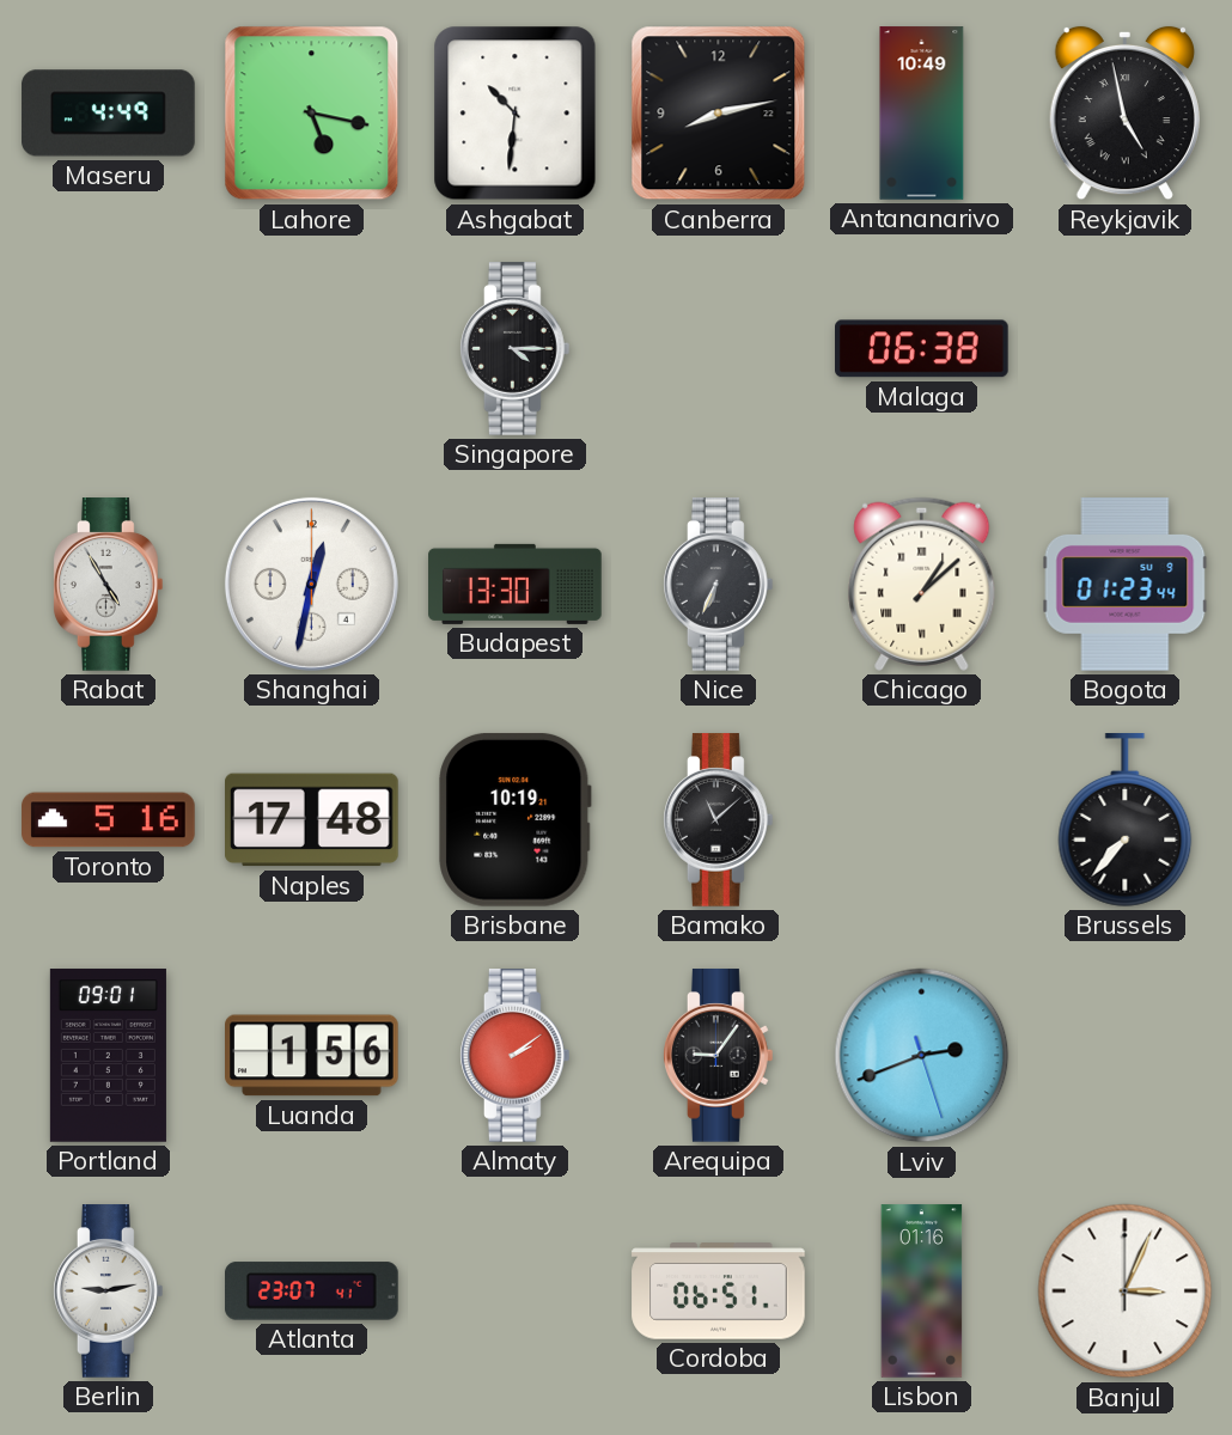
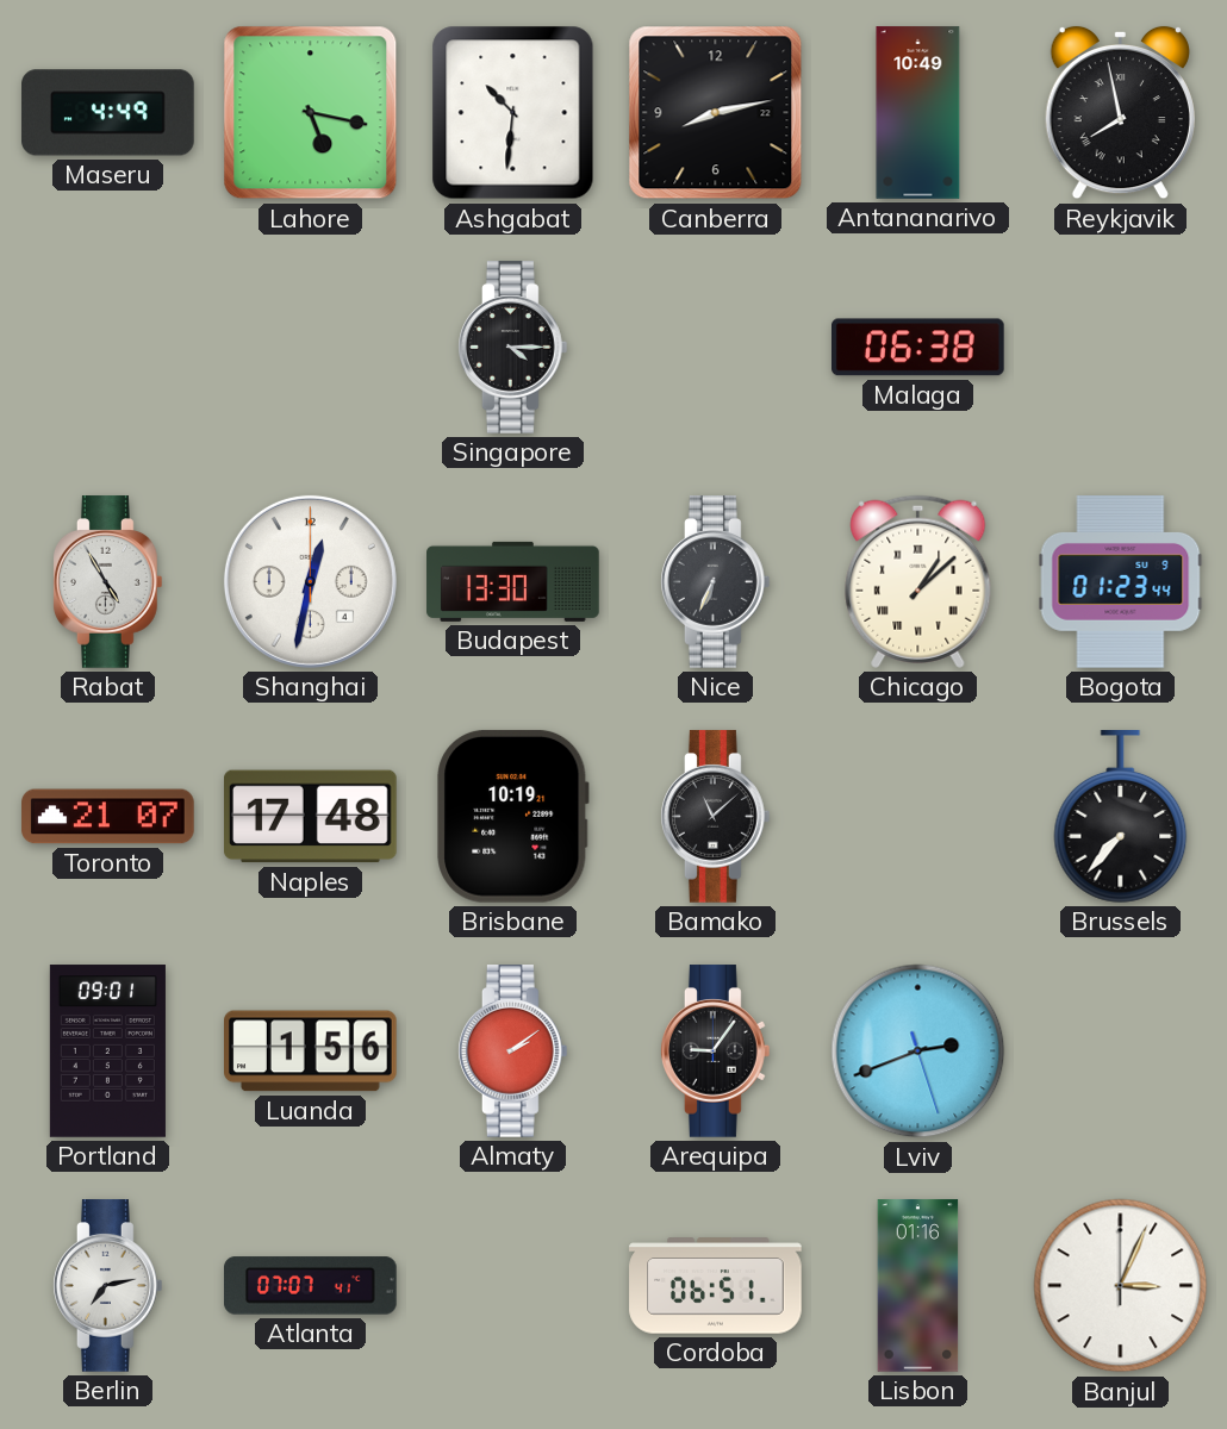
Reykjavik: 4:58 -> 7:58 (1120, 113)
Toronto: 5:16 -> 21:07 (108, 817)
Berlin: 9:13 -> 7:13 (108, 1286)
Atlanta: 23:07 -> 07:07 (311, 1286)
